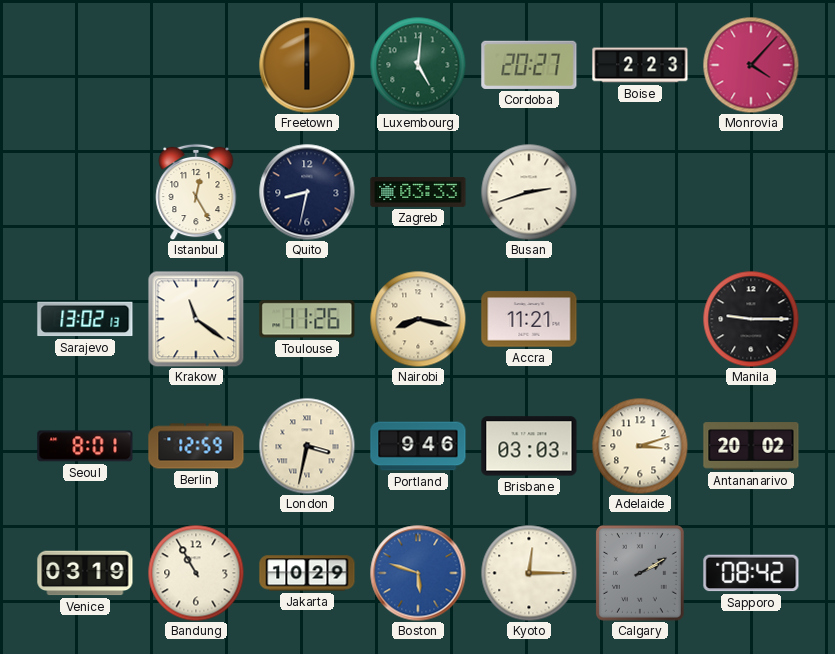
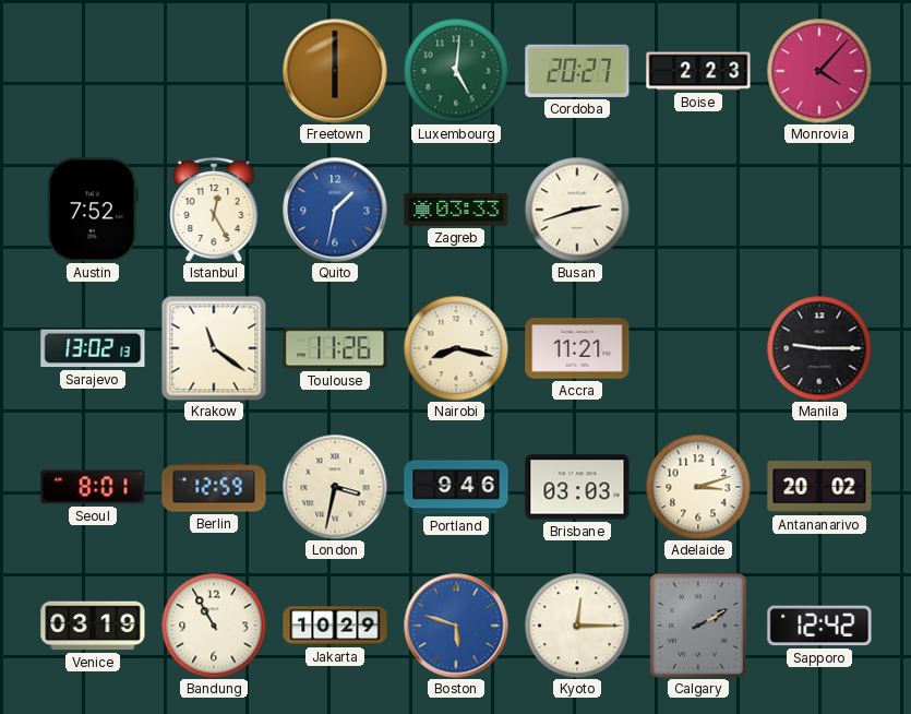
Austin: none -> 7:52 (93, 210)
Quito: 8:32 -> 1:32 (335, 210)
Quito dial: navy -> blue (335, 210)
Sapporo: 08:42 -> 12:42 (819, 626)
